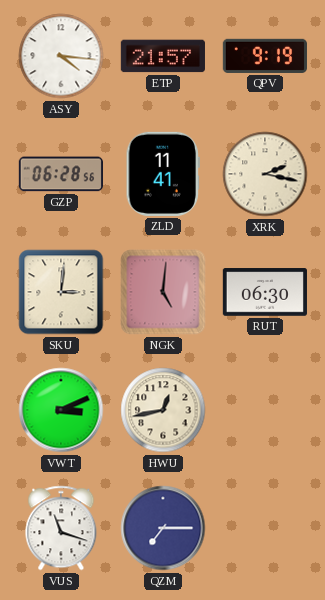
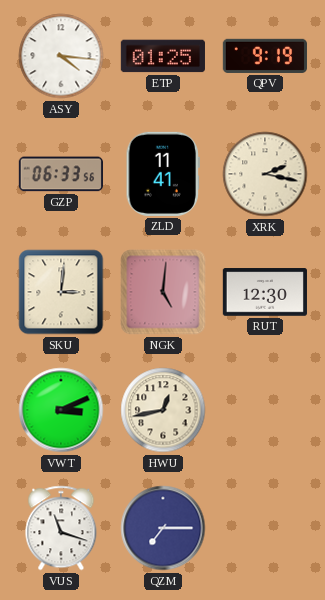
ETP: 21:57 -> 01:25 (163, 56)
GZP: 06:28 -> 06:33 (61, 174)
RUT: 06:30 -> 12:30 (264, 292)
